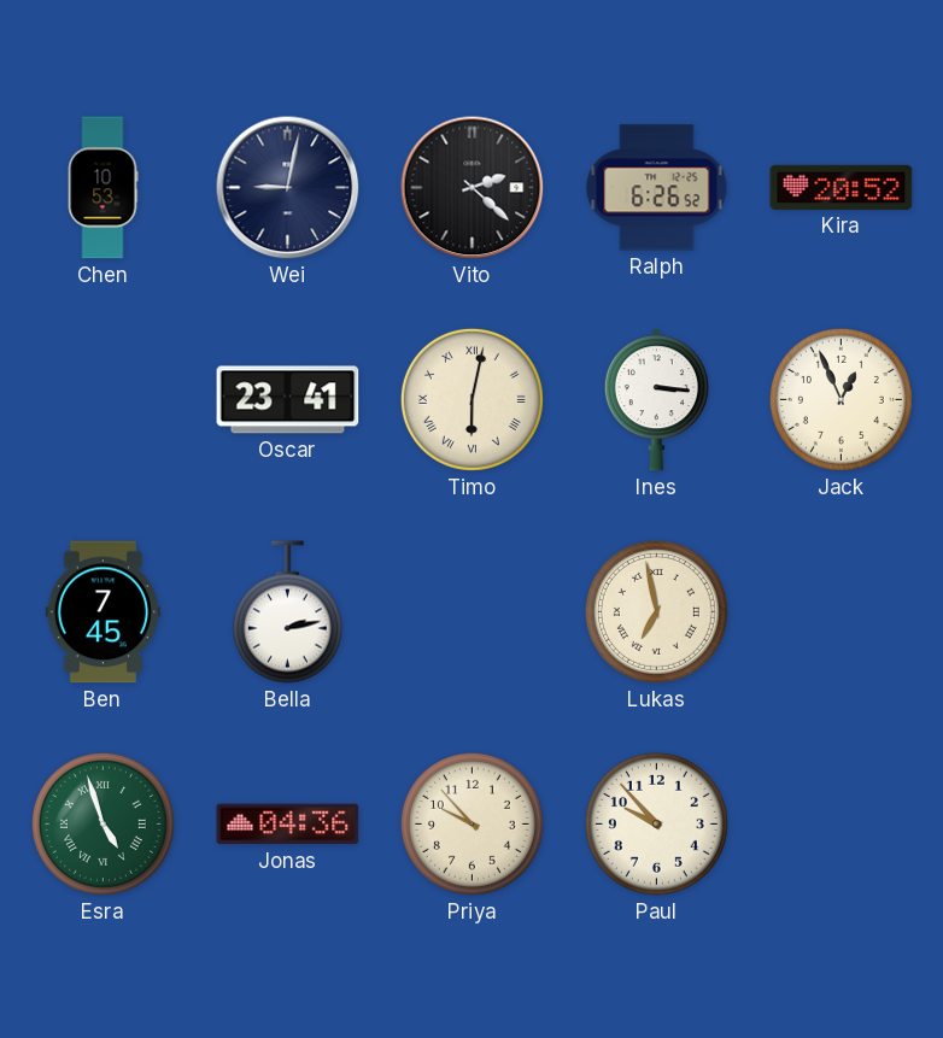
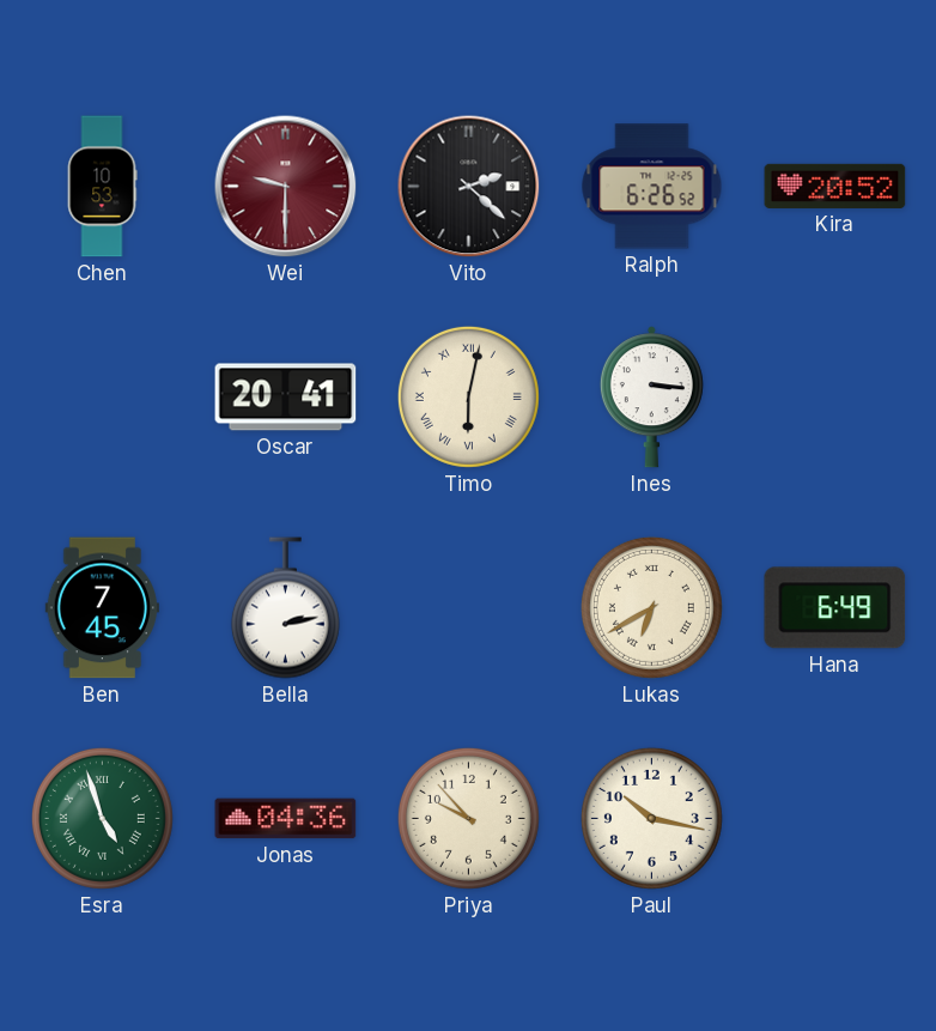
Wei: 9:02 -> 9:30 (286, 187)
Wei dial: navy -> burgundy (286, 187)
Oscar: 23:41 -> 20:41 (286, 398)
Jack: 12:56 -> none (840, 399)
Lukas: 6:58 -> 6:40 (651, 607)
Hana: none -> 6:49 (835, 608)
Paul: 9:53 -> 10:17 (651, 818)
